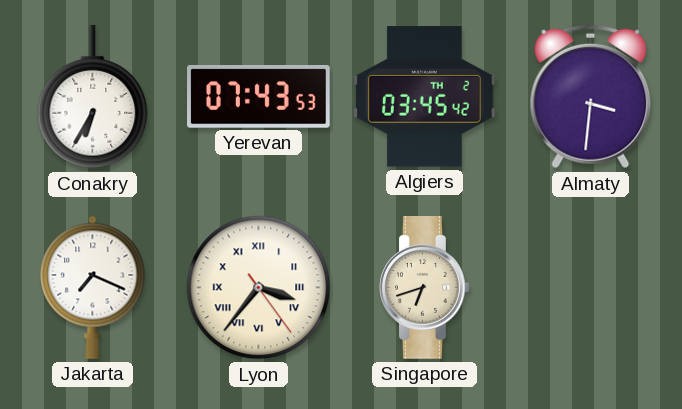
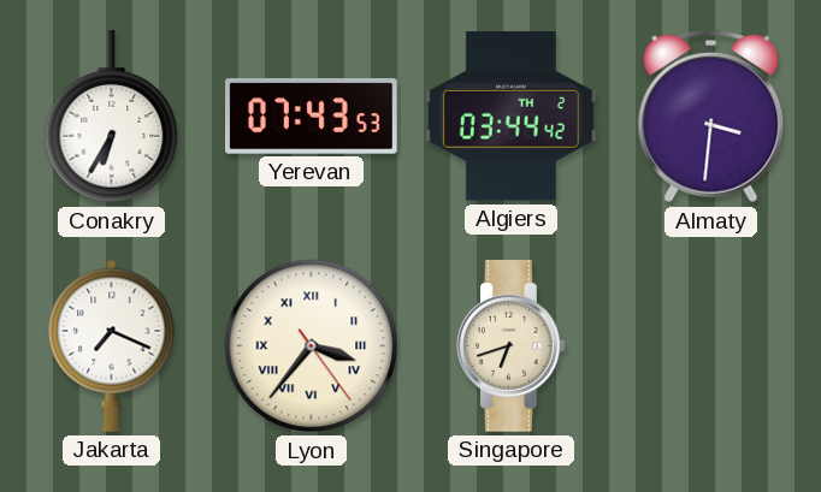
Algiers: 03:45 -> 03:44 (510, 117)
